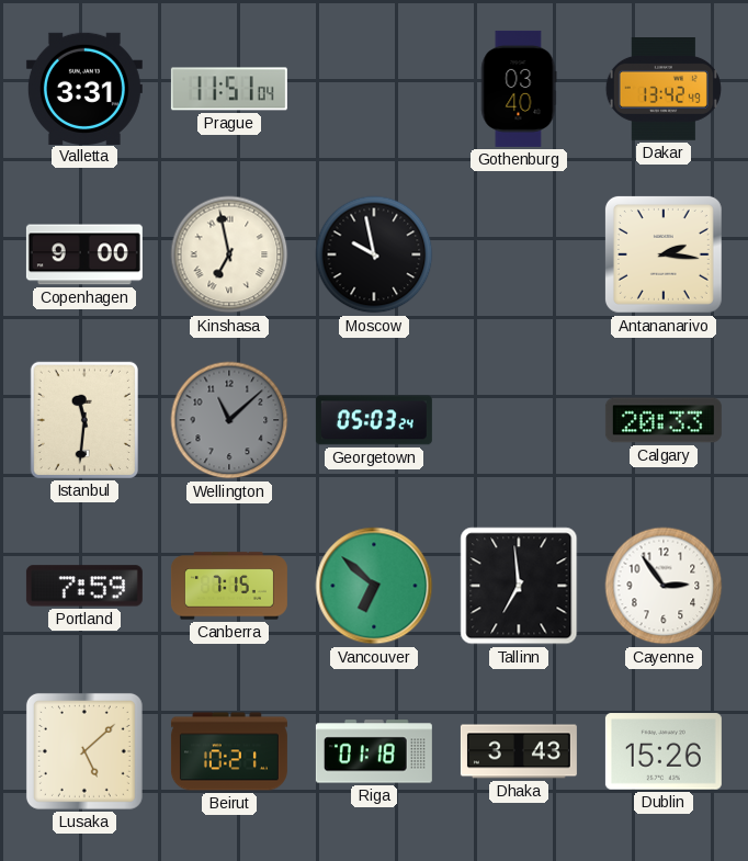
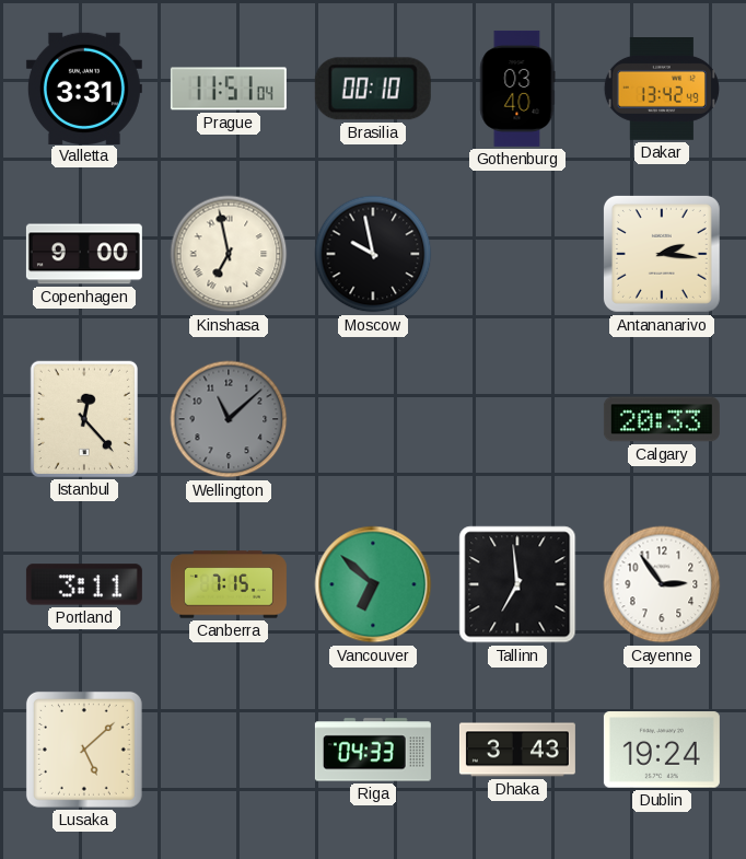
Brasilia: none -> 00:10 (373, 89)
Istanbul: 11:31 -> 12:23 (84, 419)
Georgetown: 05:03 -> none (374, 420)
Portland: 7:59 -> 3:11 (84, 584)
Beirut: 10:21 -> none (229, 751)
Riga: 01:18 -> 04:33 (373, 750)
Dublin: 15:26 -> 19:24 (662, 750)
